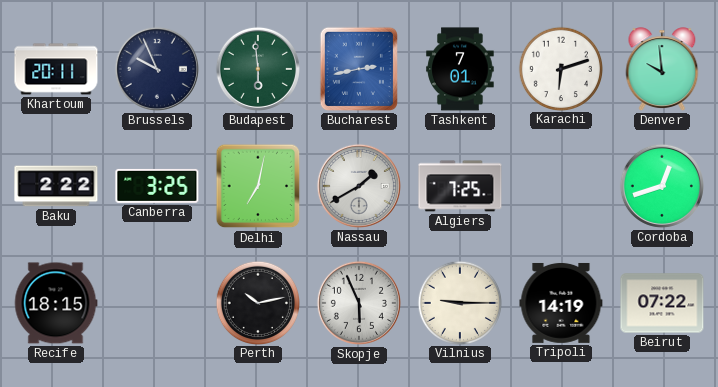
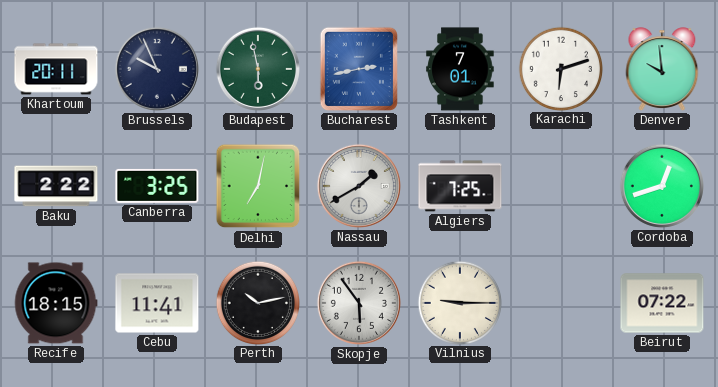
Budapest: 5:59 -> 5:58 (258, 69)
Cebu: none -> 11:41 (157, 303)
Skopje: 5:56 -> 5:54 (359, 303)
Tripoli: 14:19 -> none (561, 303)
